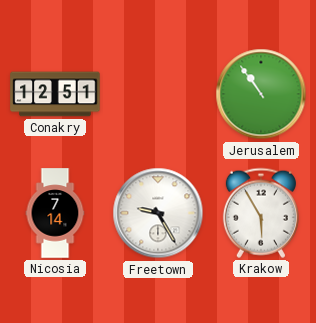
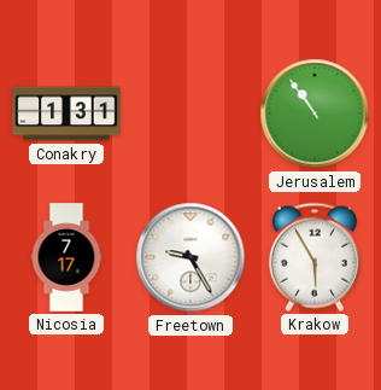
Conakry: 12:51 -> 1:31 (66, 113)
Nicosia: 7:14 -> 7:17 (66, 257)
